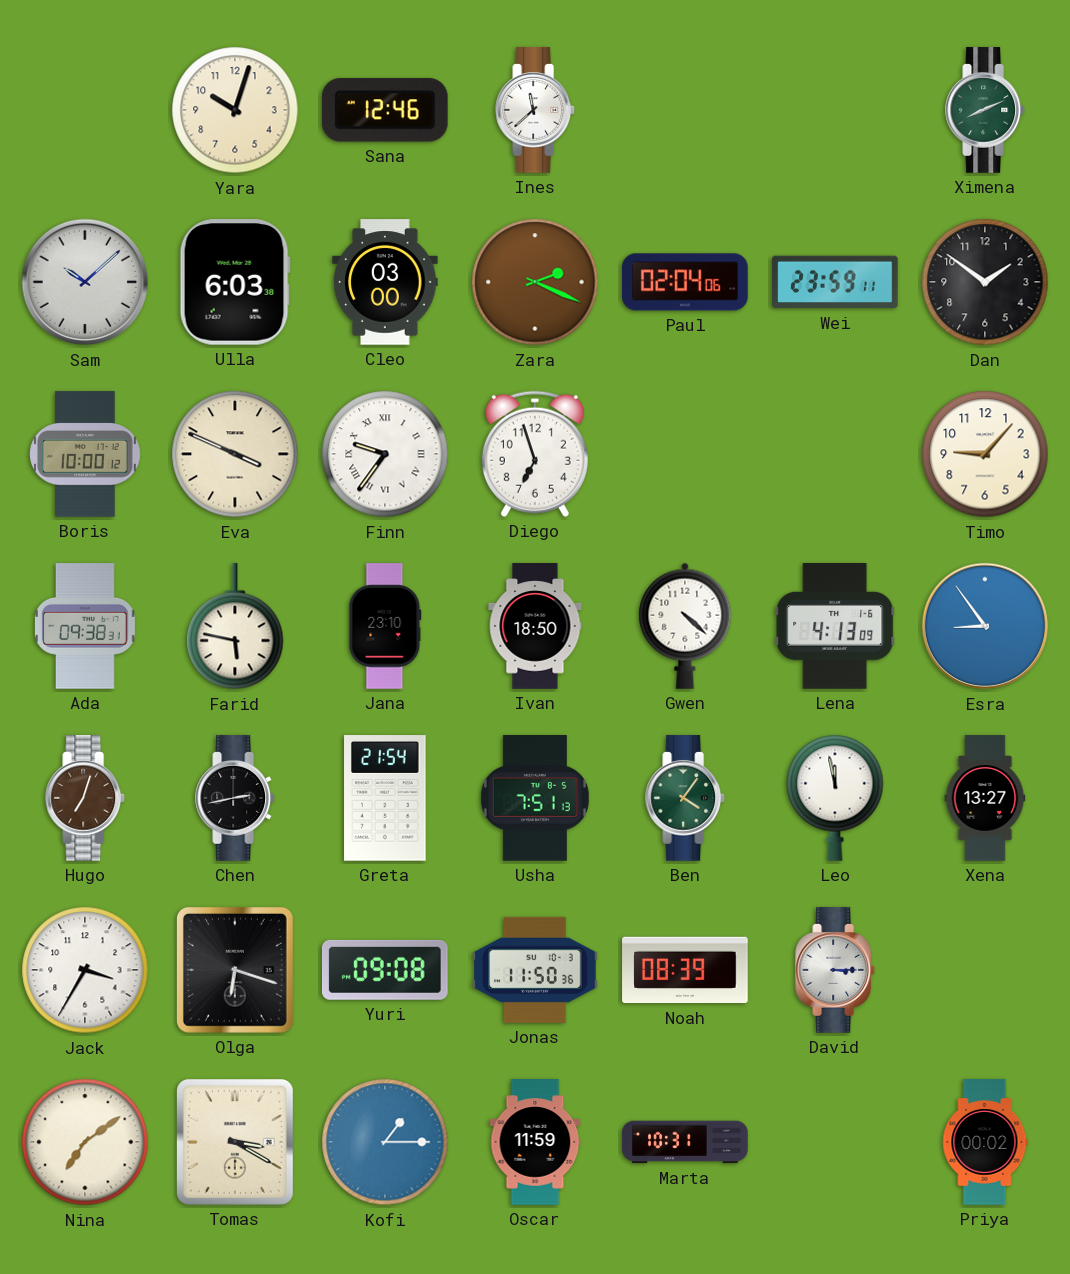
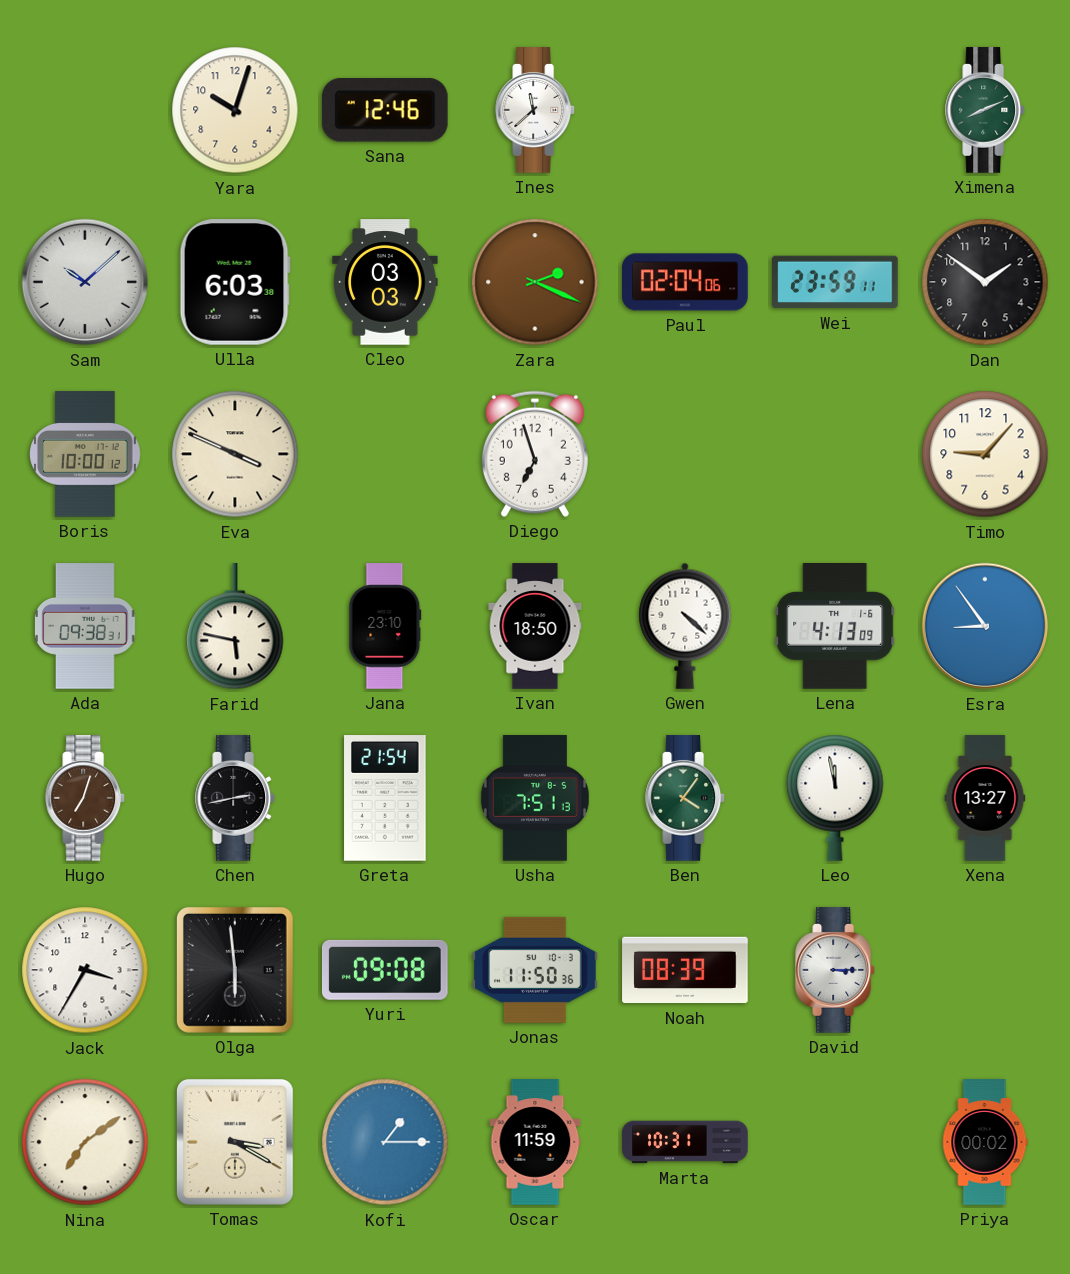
Cleo: 03:00 -> 03:03 (385, 282)
Finn: 9:36 -> none (385, 454)
Olga: 6:18 -> 5:59 (235, 970)
